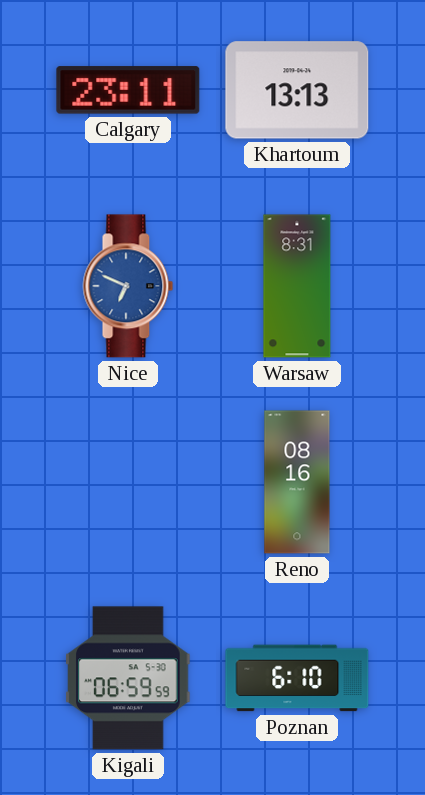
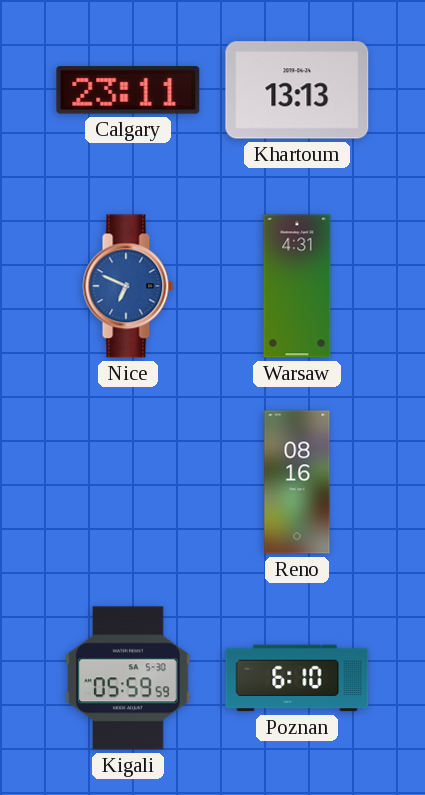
Warsaw: 8:31 -> 4:31 (297, 286)
Kigali: 06:59 -> 05:59 (128, 678)
